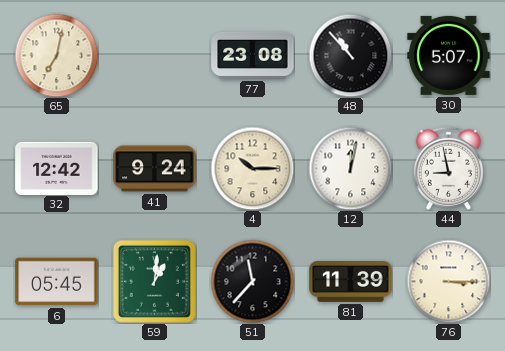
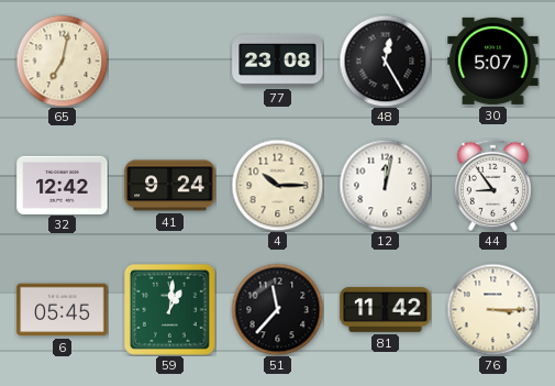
48: 10:53 -> 12:25 (385, 60)
44: 8:58 -> 8:54 (492, 185)
81: 11:39 -> 11:42 (386, 309)
